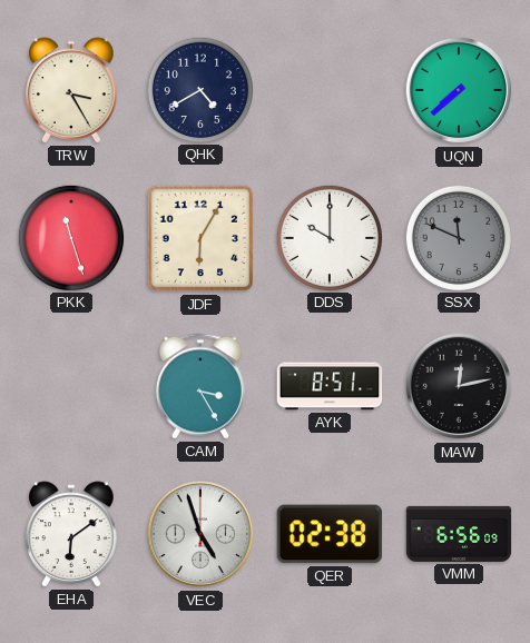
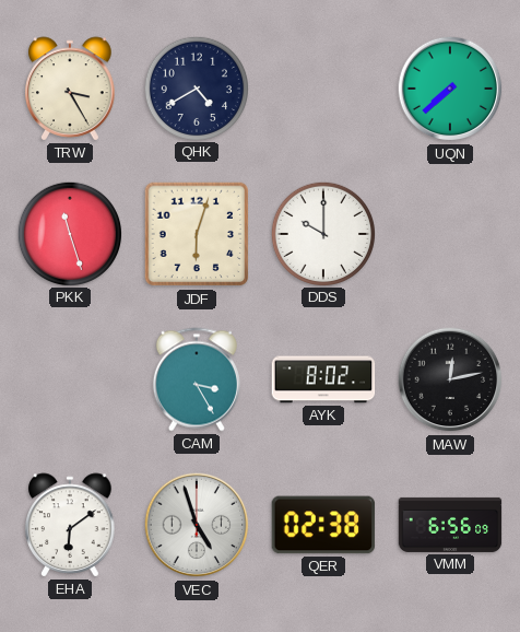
JDF: 6:05 -> 6:03 (197, 234)
SSX: 11:49 -> none (458, 237)
AYK: 8:51 -> 8:02 (323, 379)
